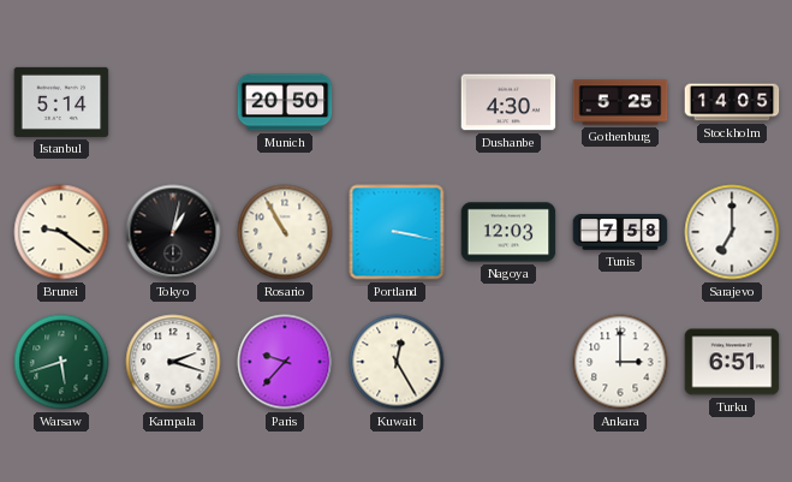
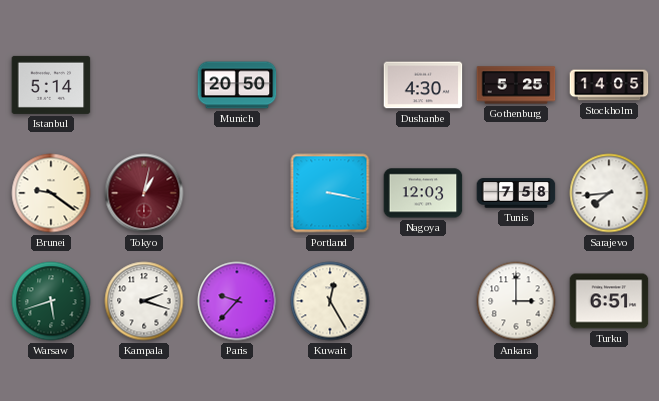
Tokyo dial: black -> burgundy (144, 193)
Rosario: 10:55 -> none (285, 232)
Sarajevo: 7:00 -> 7:44 (609, 193)
